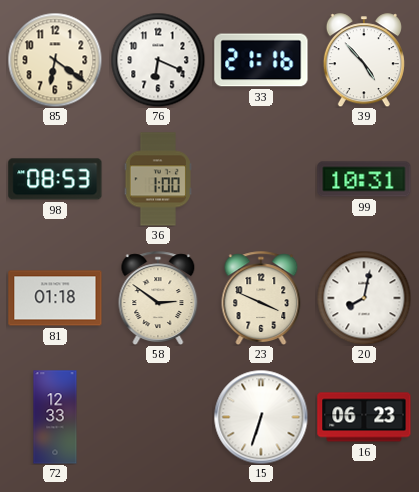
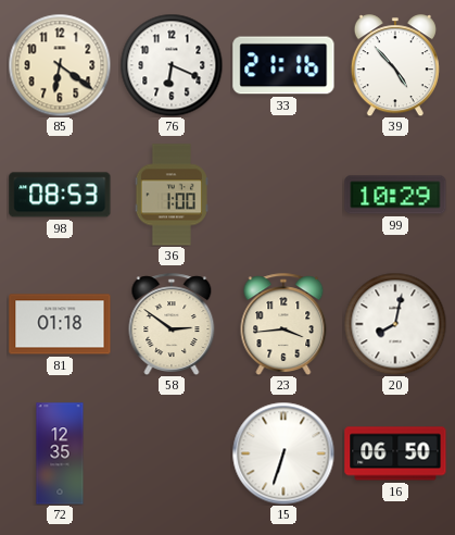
99: 10:31 -> 10:29 (395, 195)
23: 3:49 -> 3:44 (283, 324)
72: 12:33 -> 12:35 (60, 453)
16: 06:23 -> 06:50 (395, 453)
